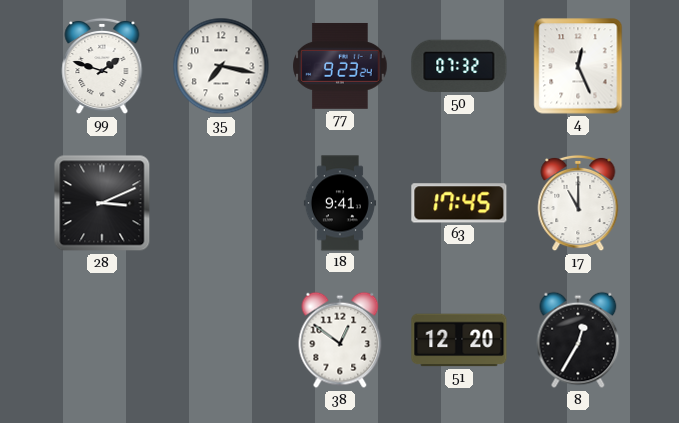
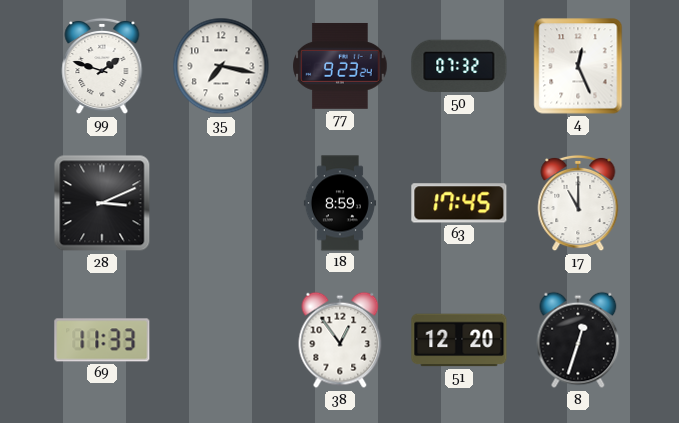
18: 9:41 -> 8:59 (340, 203)
69: none -> 11:33 (102, 340)
38: 12:51 -> 12:54 (340, 340)
8: 12:35 -> 12:33 (578, 340)
